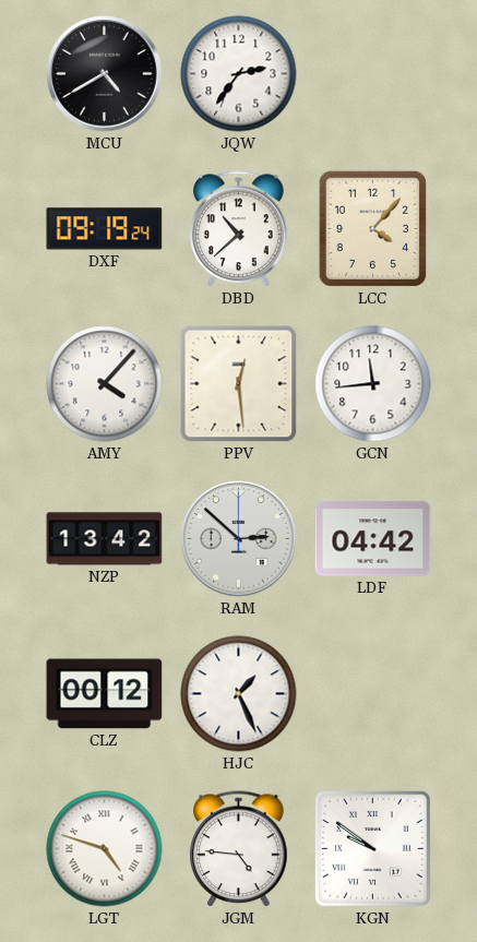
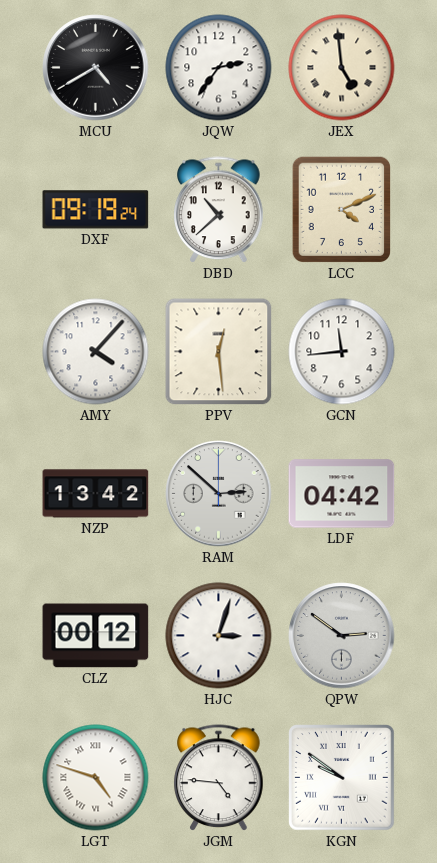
JEX: none -> 4:59 (342, 68)
LCC: 4:07 -> 4:11 (341, 210)
HJC: 1:26 -> 3:03 (219, 636)
QPW: none -> 2:51 (342, 636)
